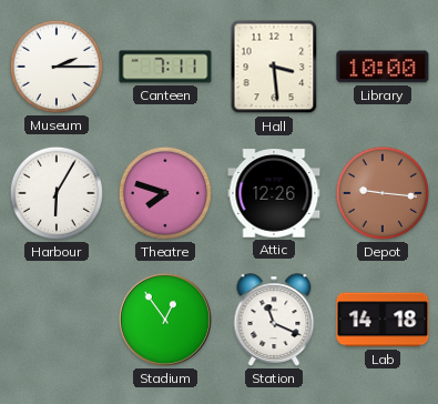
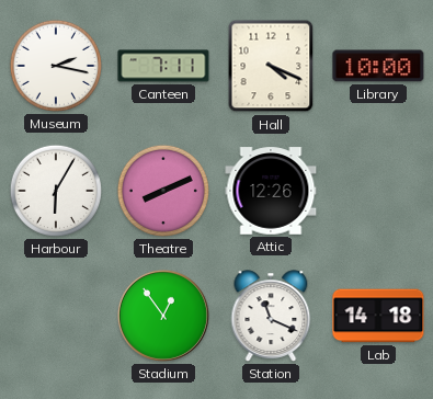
Museum: 2:15 -> 2:17 (56, 66)
Hall: 3:29 -> 4:19 (271, 66)
Theatre: 7:48 -> 8:11 (163, 191)
Depot: 9:16 -> none (383, 193)
